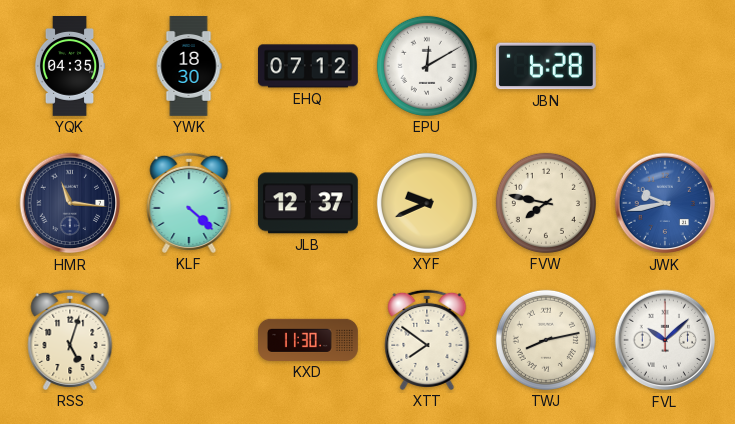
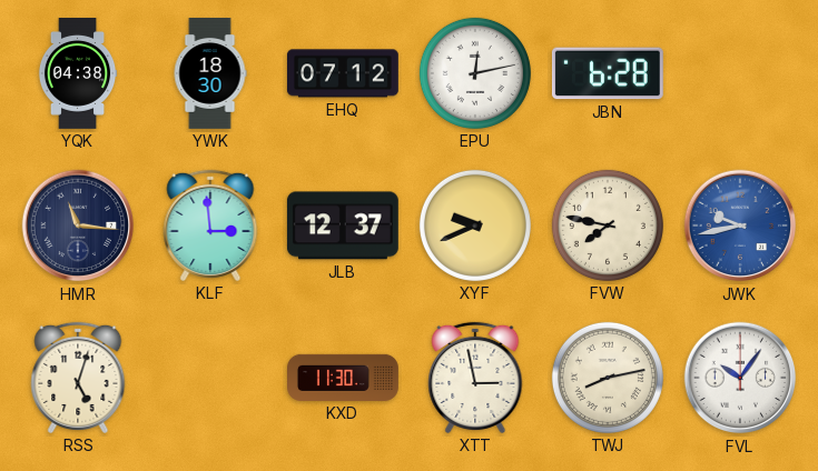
YQK: 04:35 -> 04:38 (78, 74)
EPU: 12:10 -> 12:13 (475, 73)
KLF: 4:22 -> 2:59 (210, 226)
XTT: 7:51 -> 2:58 (475, 378)
FVL: 10:08 -> 10:06 (740, 378)
